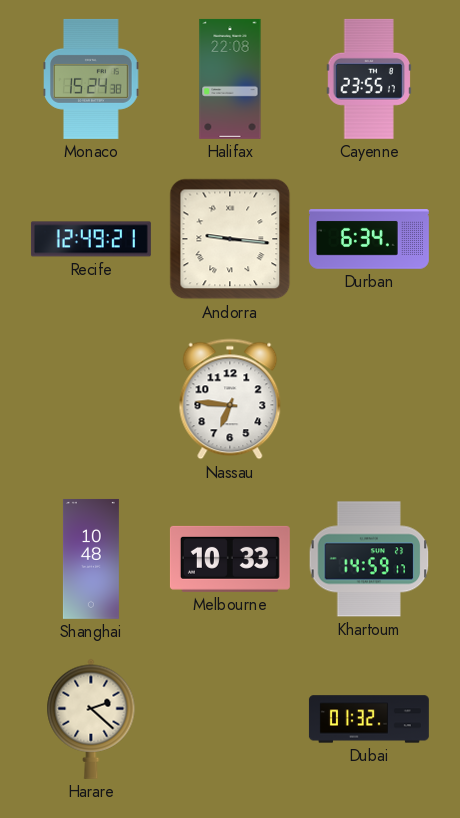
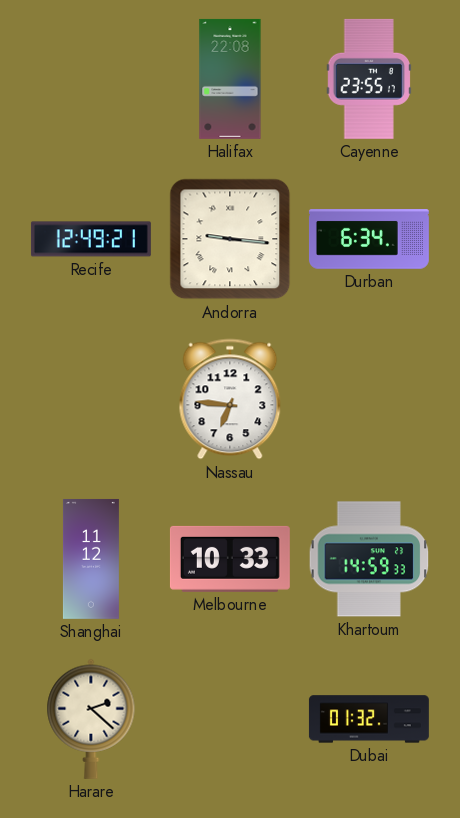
Monaco: 15:24 -> none (92, 79)
Shanghai: 10:48 -> 11:12 (91, 559)
Khartoum: 14:59:17 -> 14:59:33 (369, 559)
